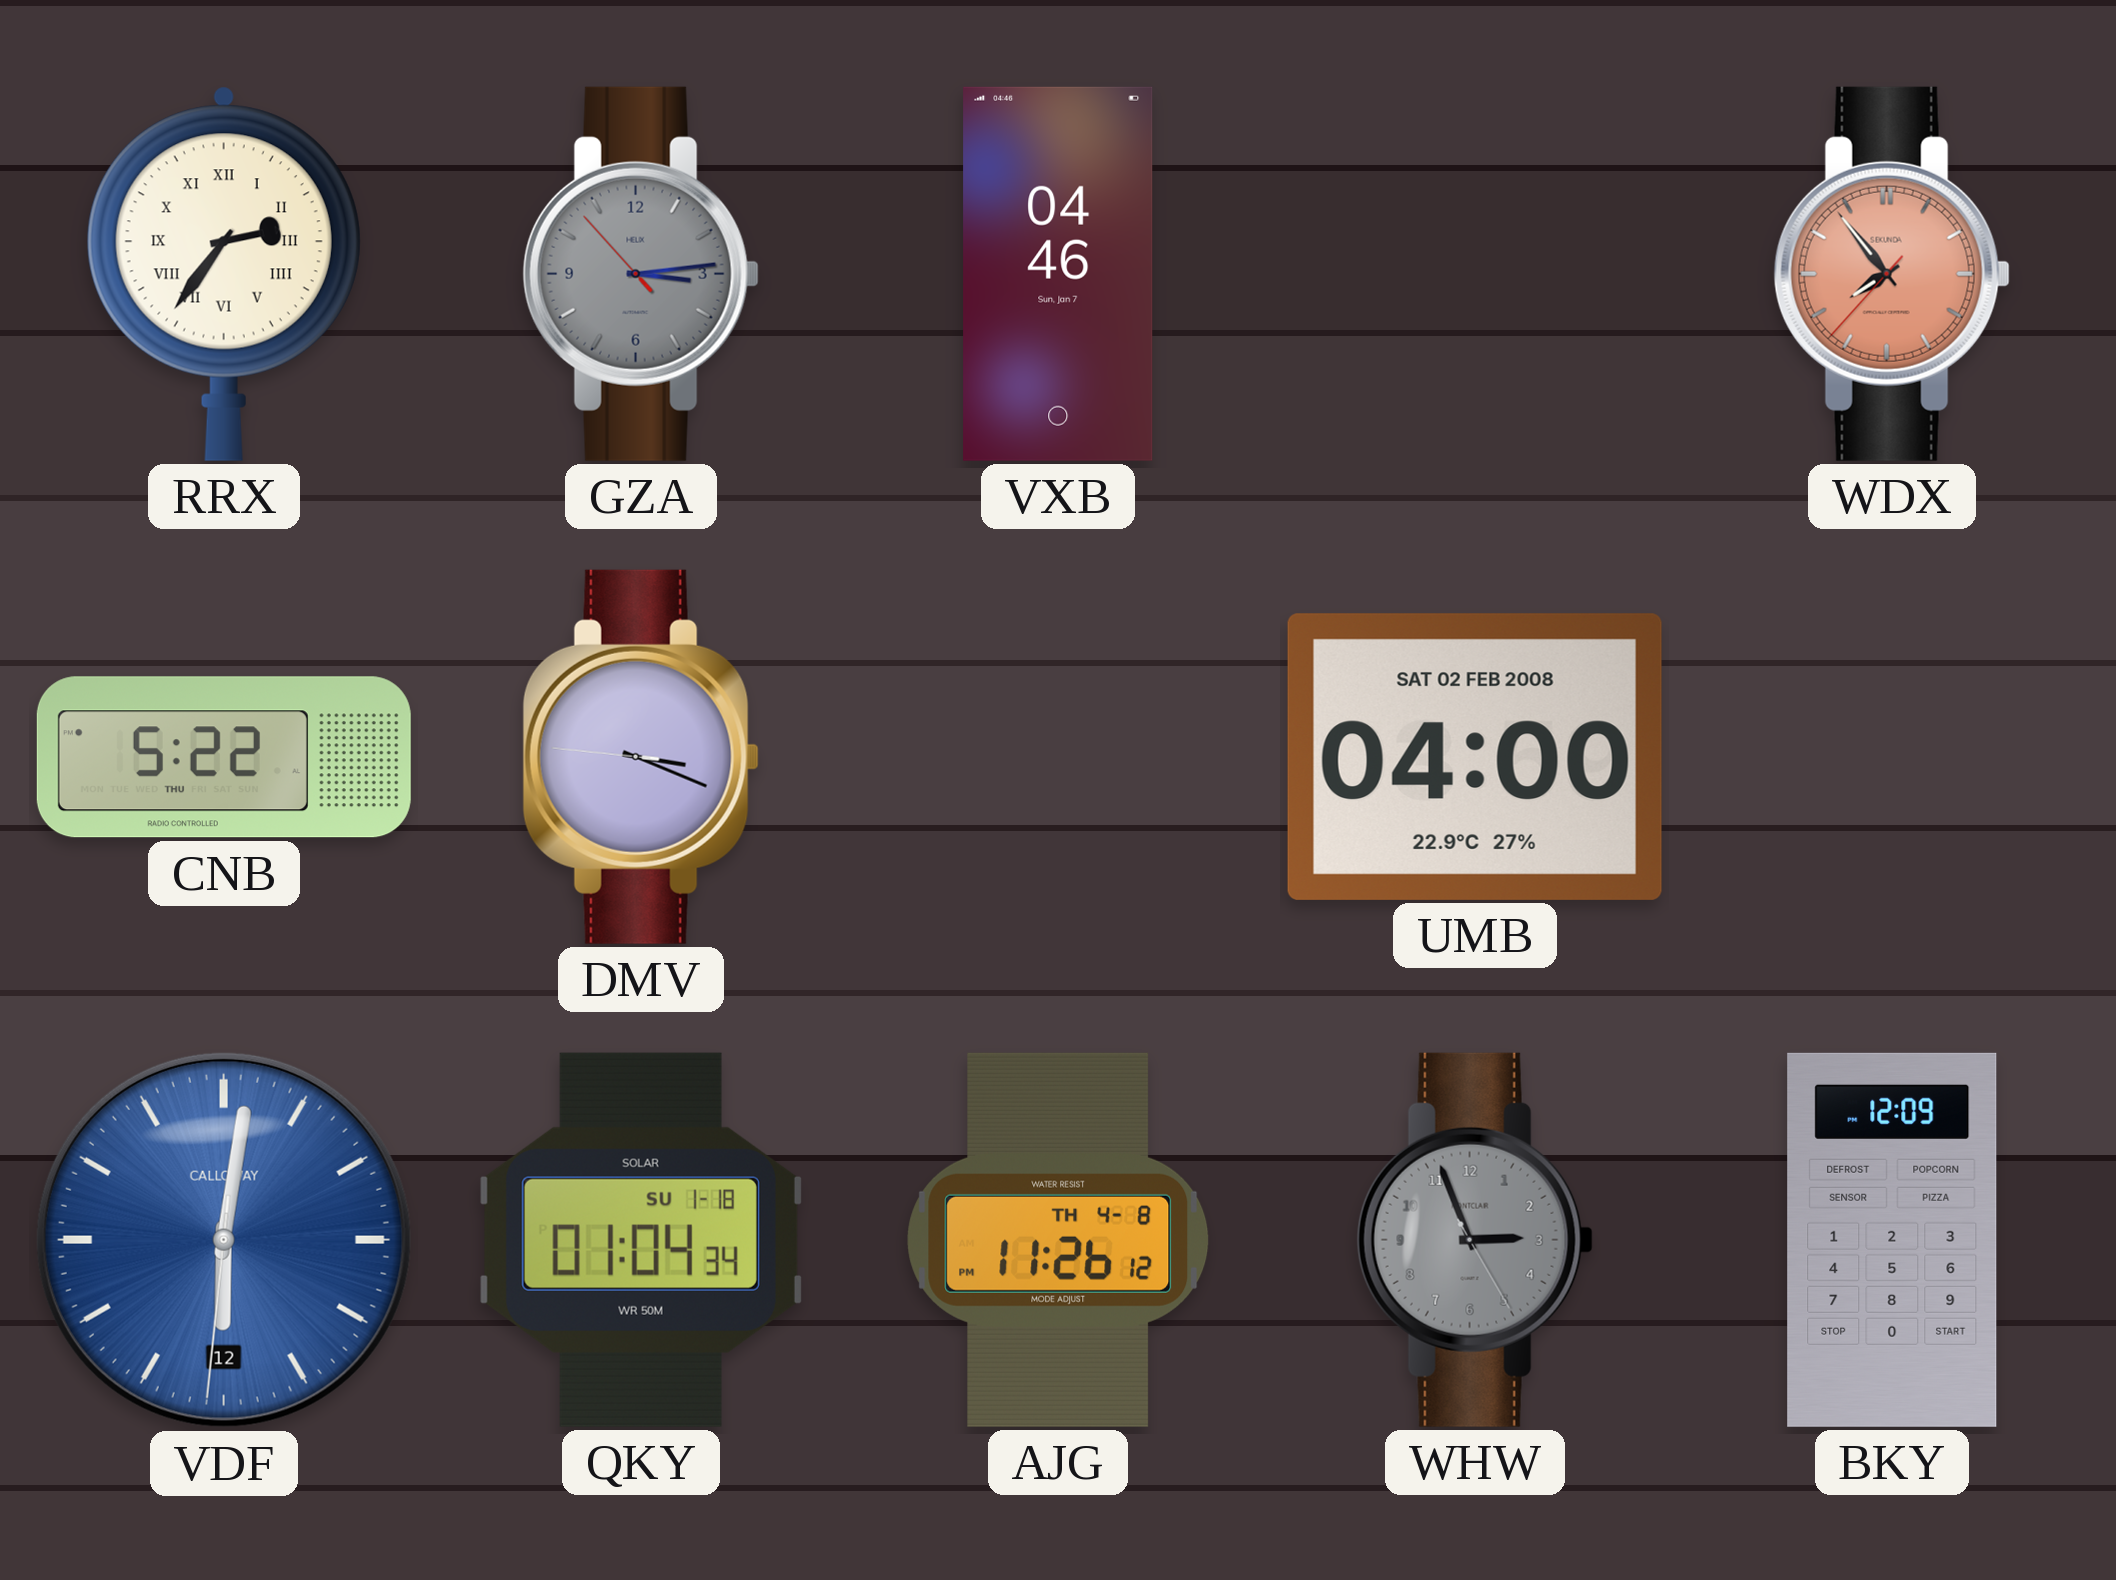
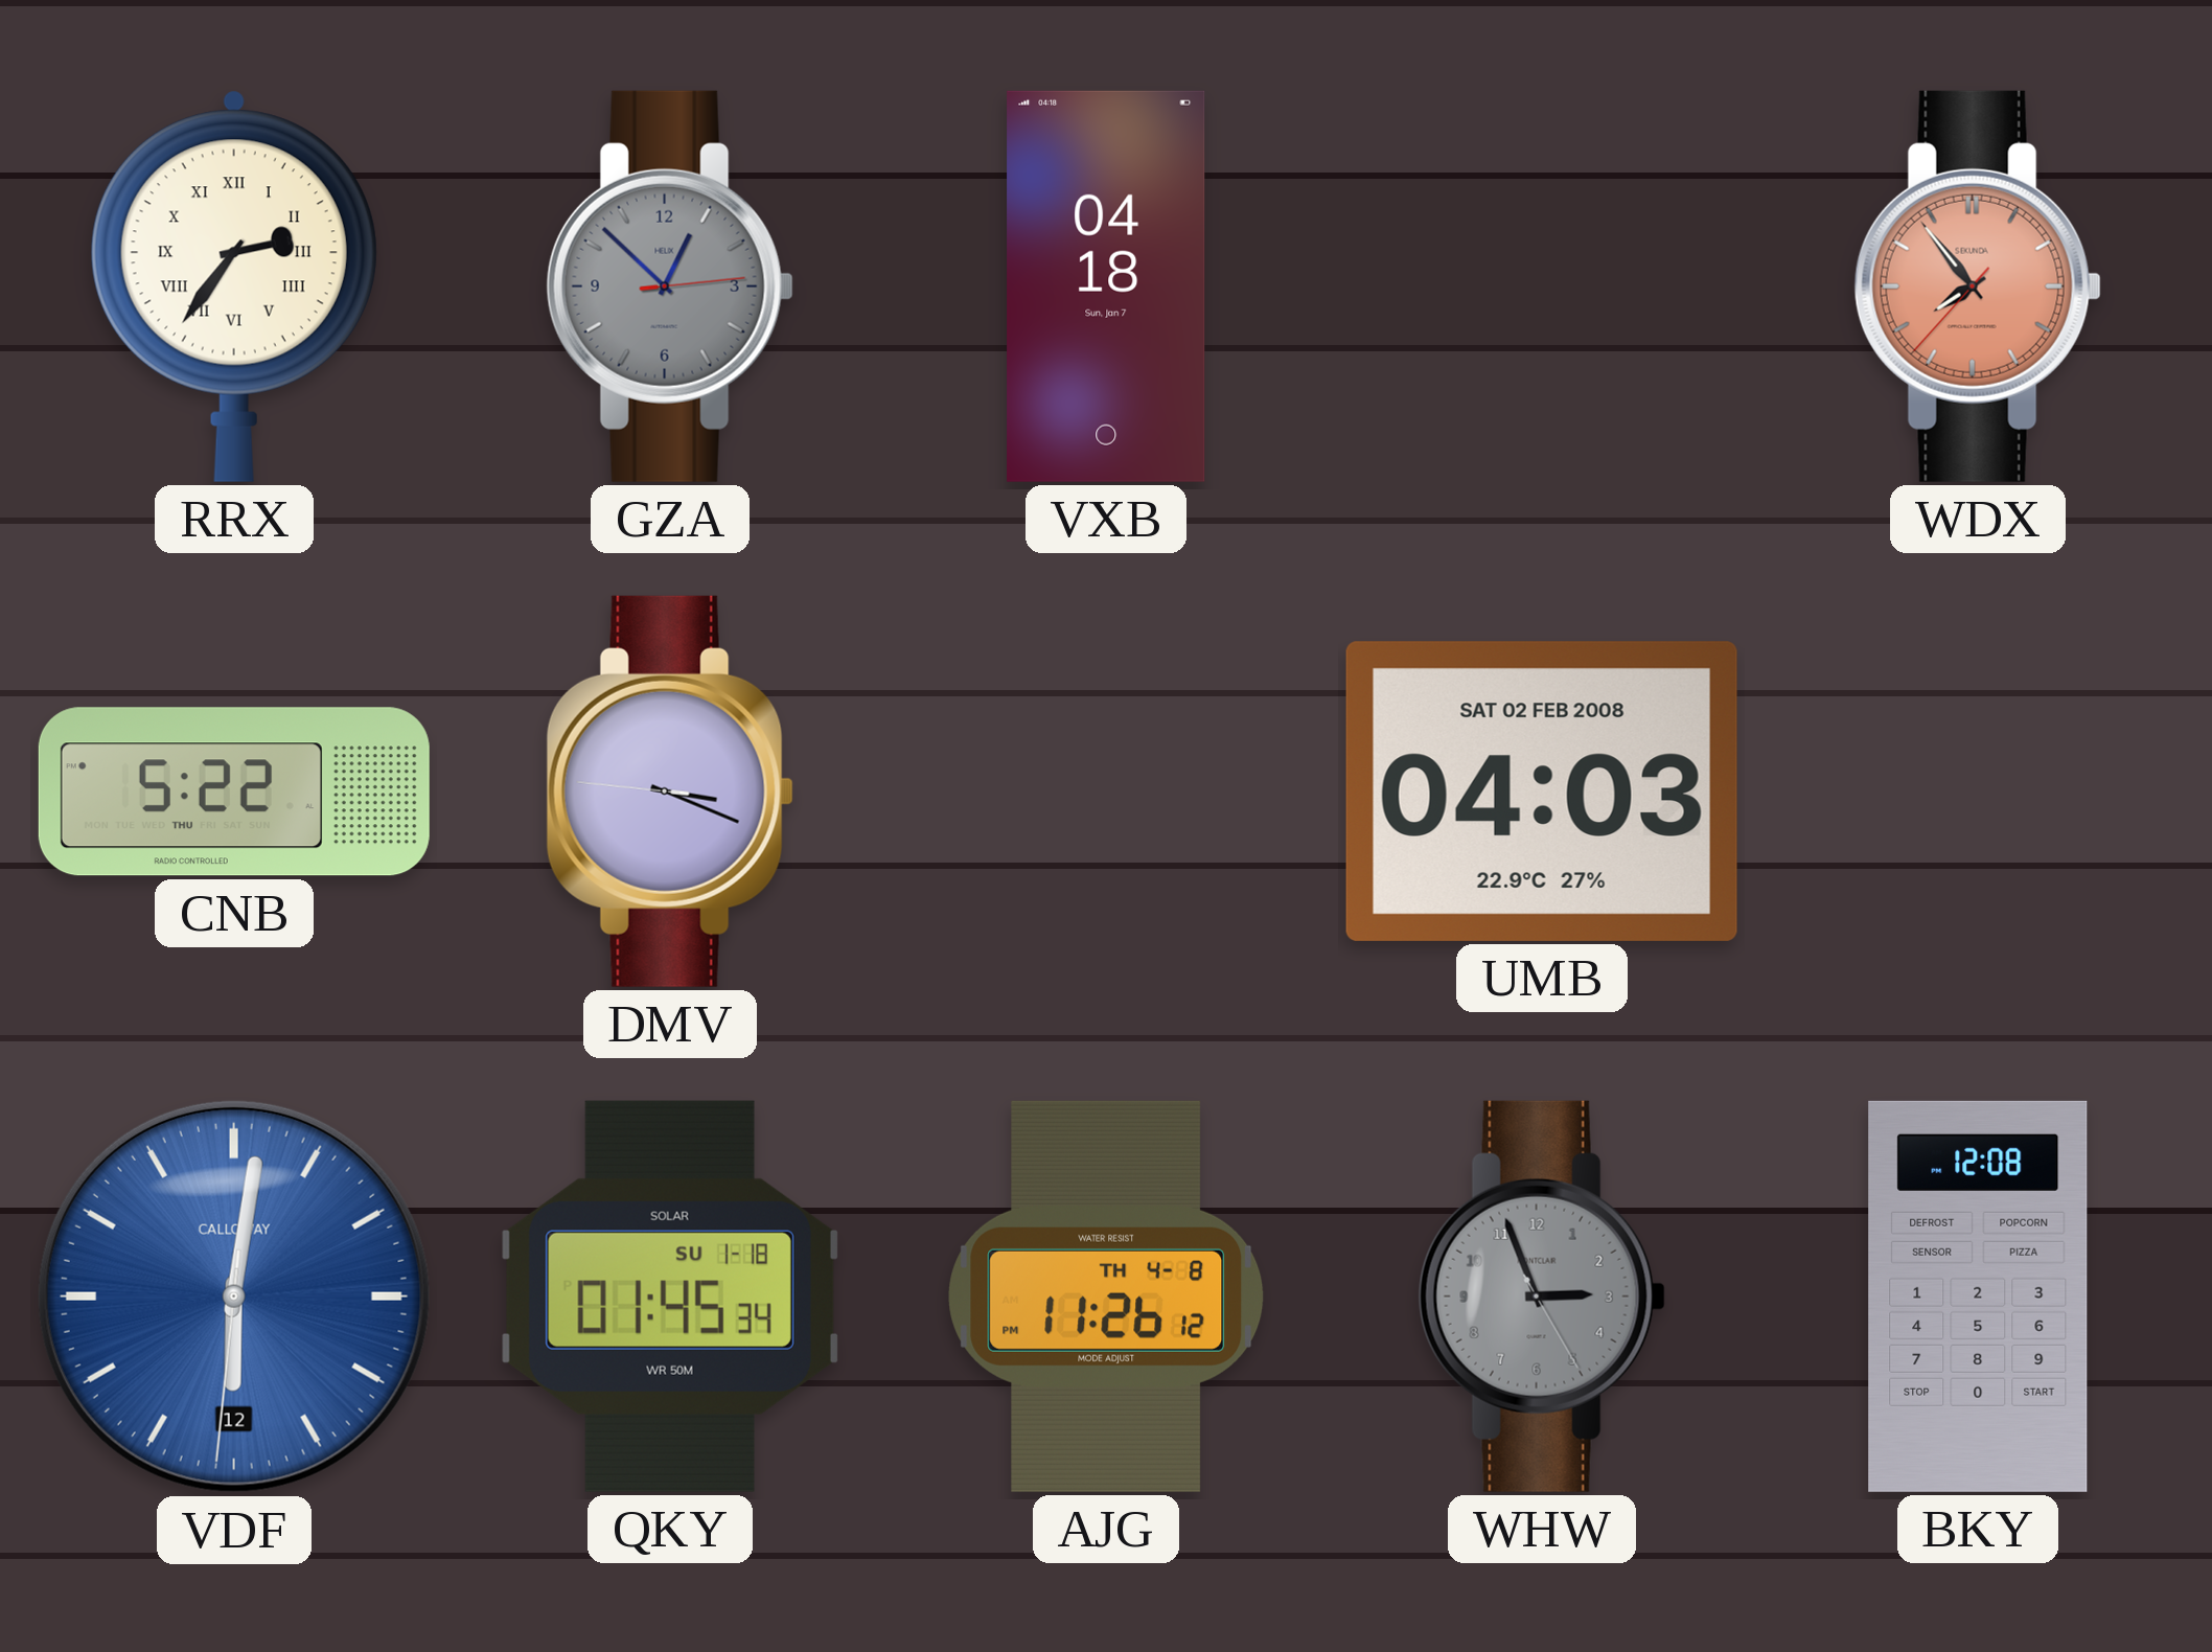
GZA: 3:13 -> 12:52 (670, 286)
VXB: 04:46 -> 04:18 (1106, 286)
UMB: 04:00 -> 04:03 (1542, 791)
QKY: 01:04 -> 01:45 (670, 1297)
BKY: 12:09 -> 12:08 (1978, 1297)
